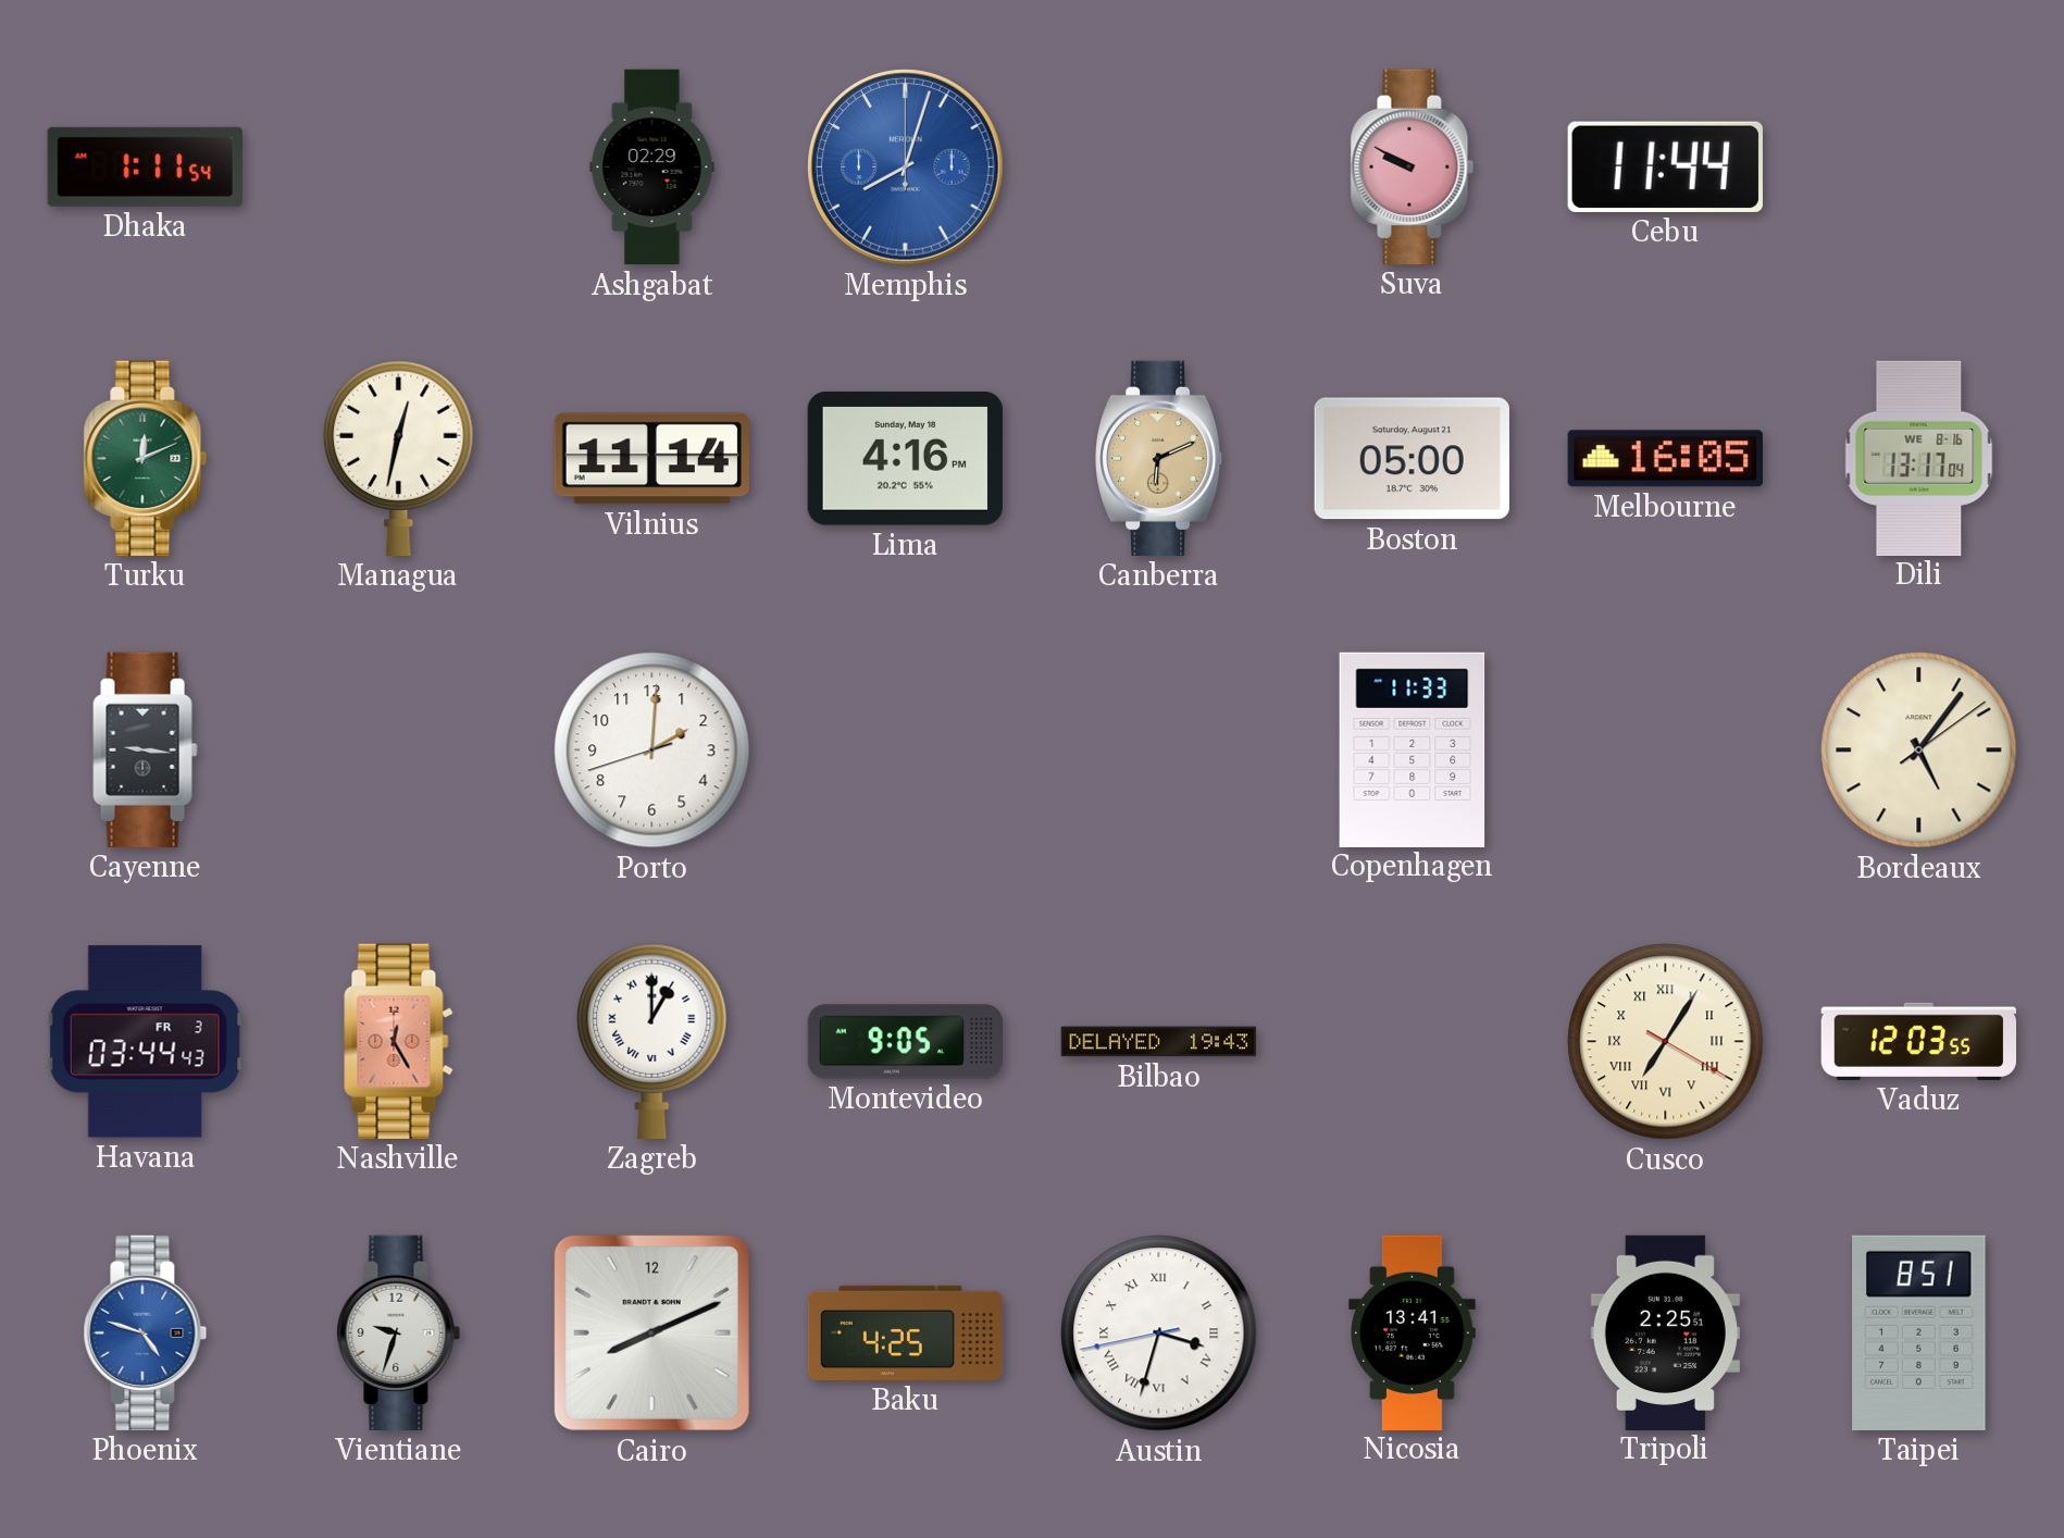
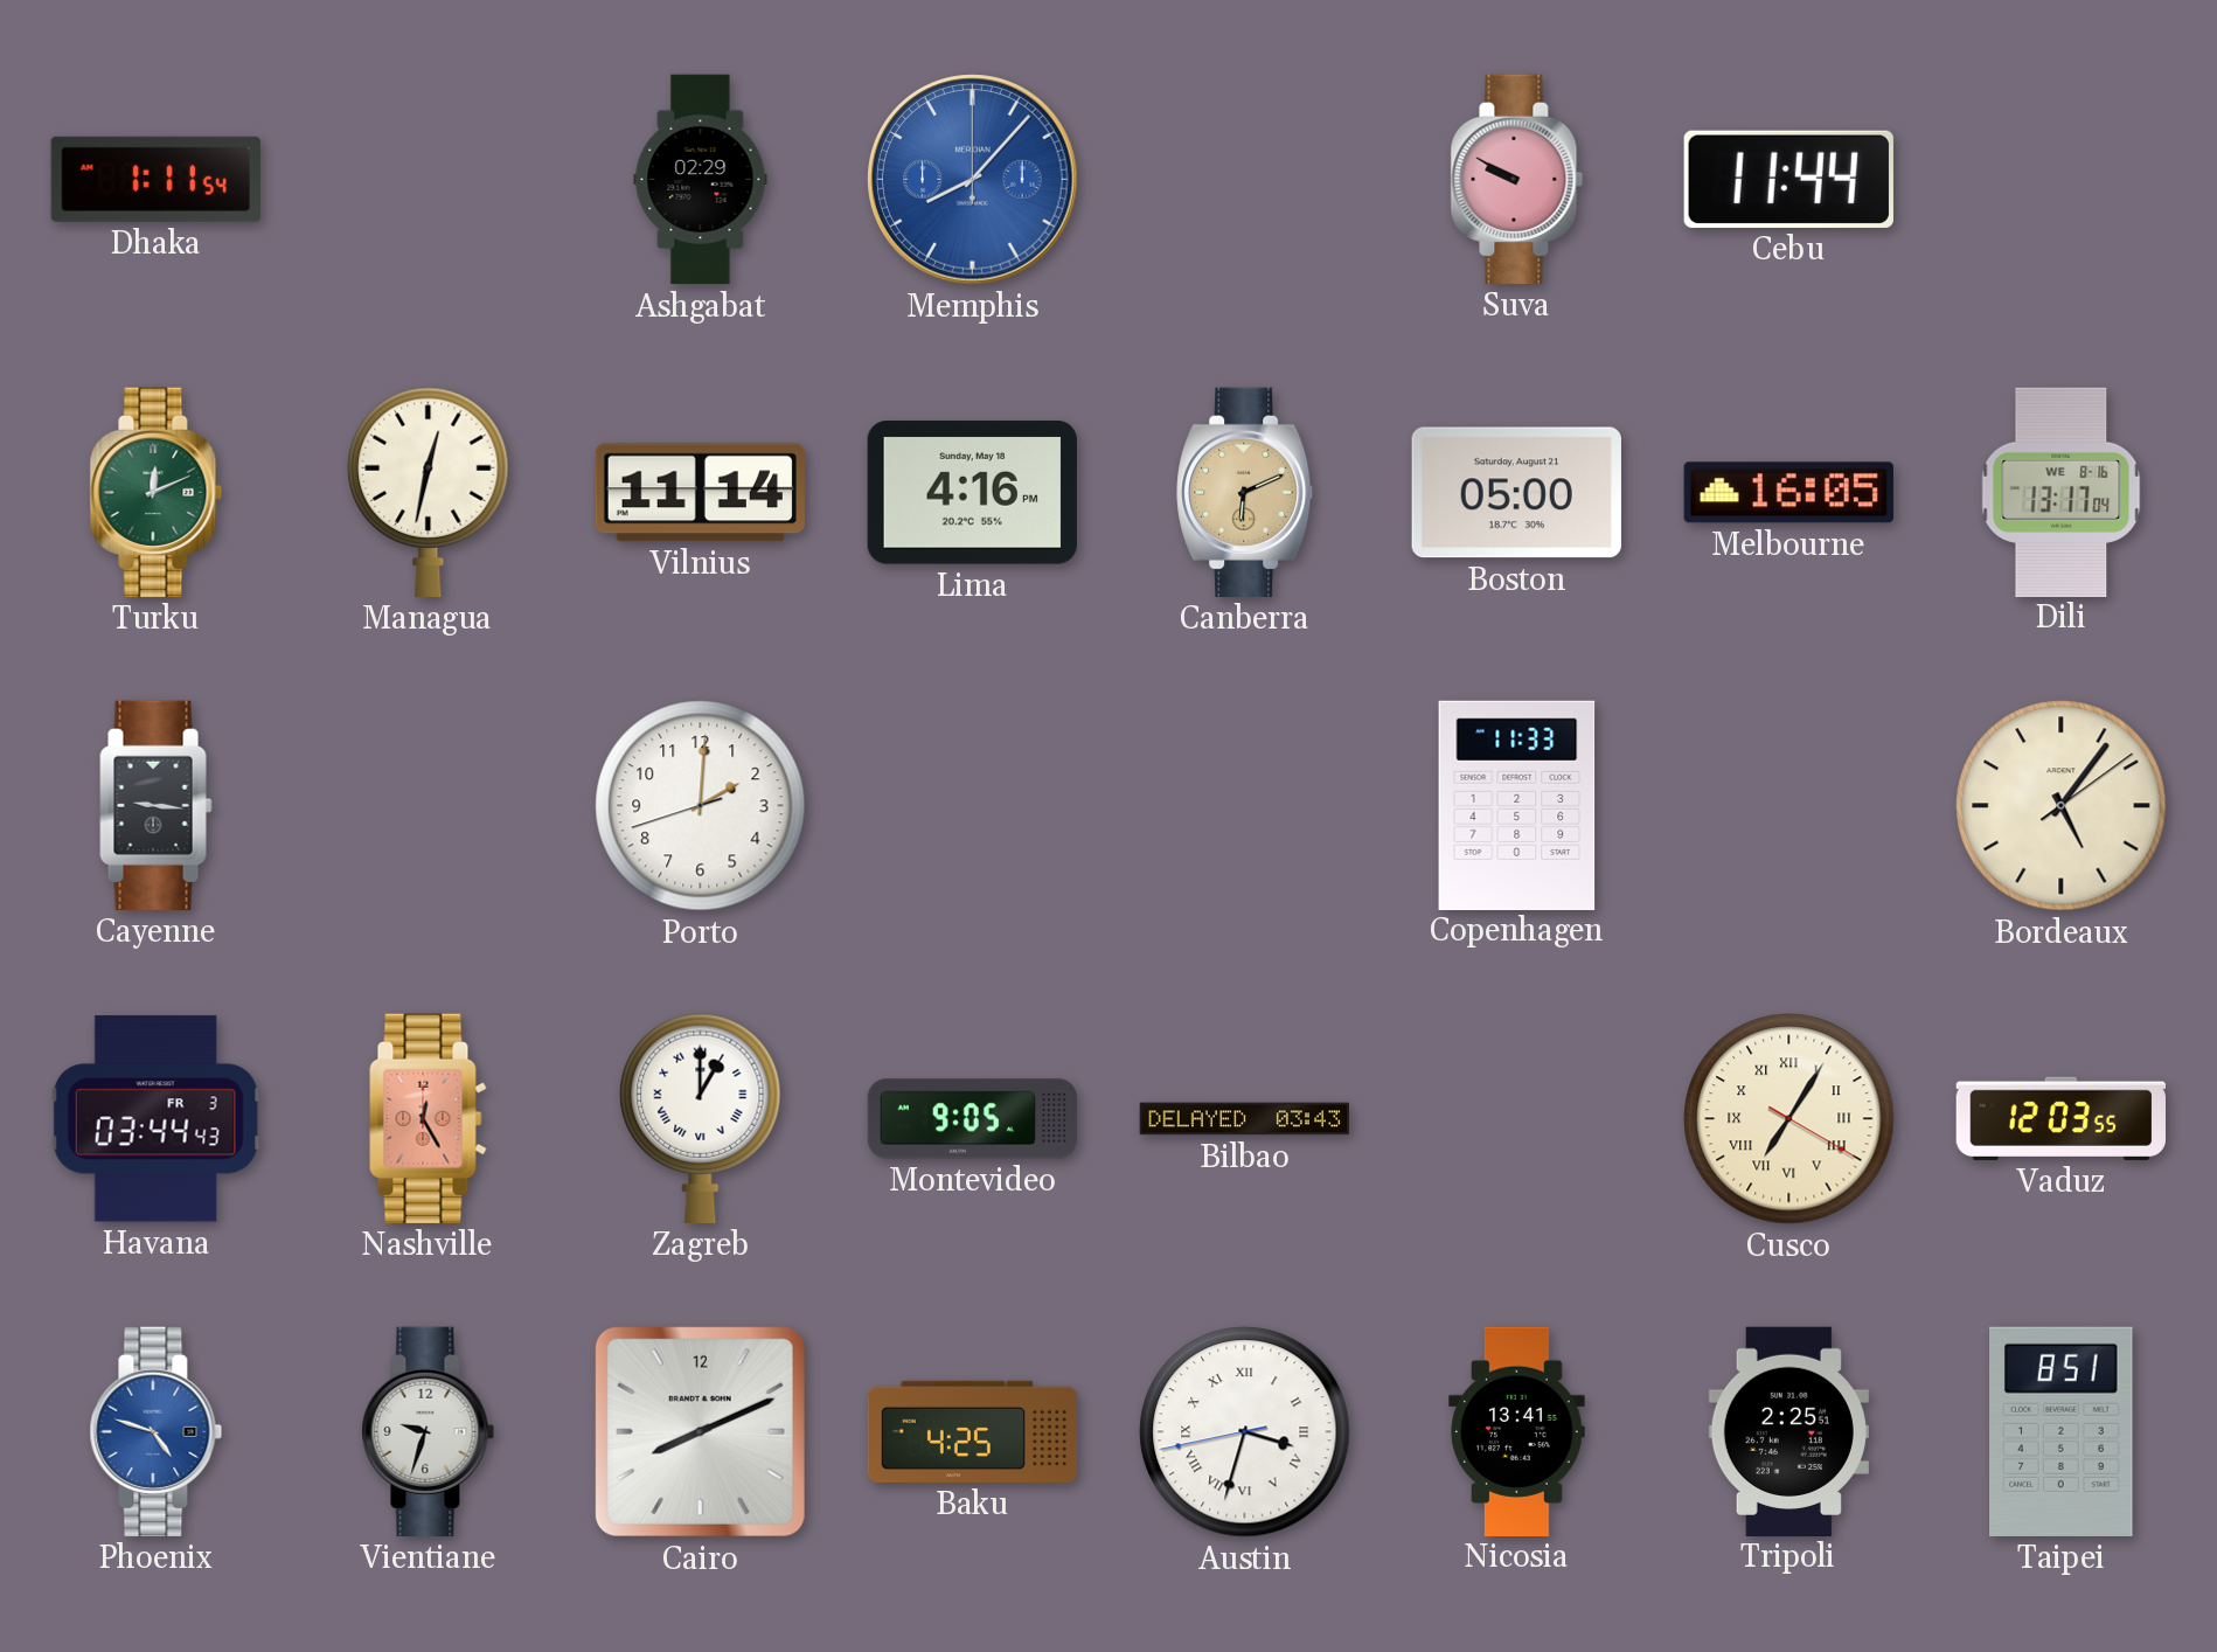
Memphis: 8:03 -> 8:07 (973, 180)
Bilbao: 19:43 -> 03:43 (1245, 1119)
